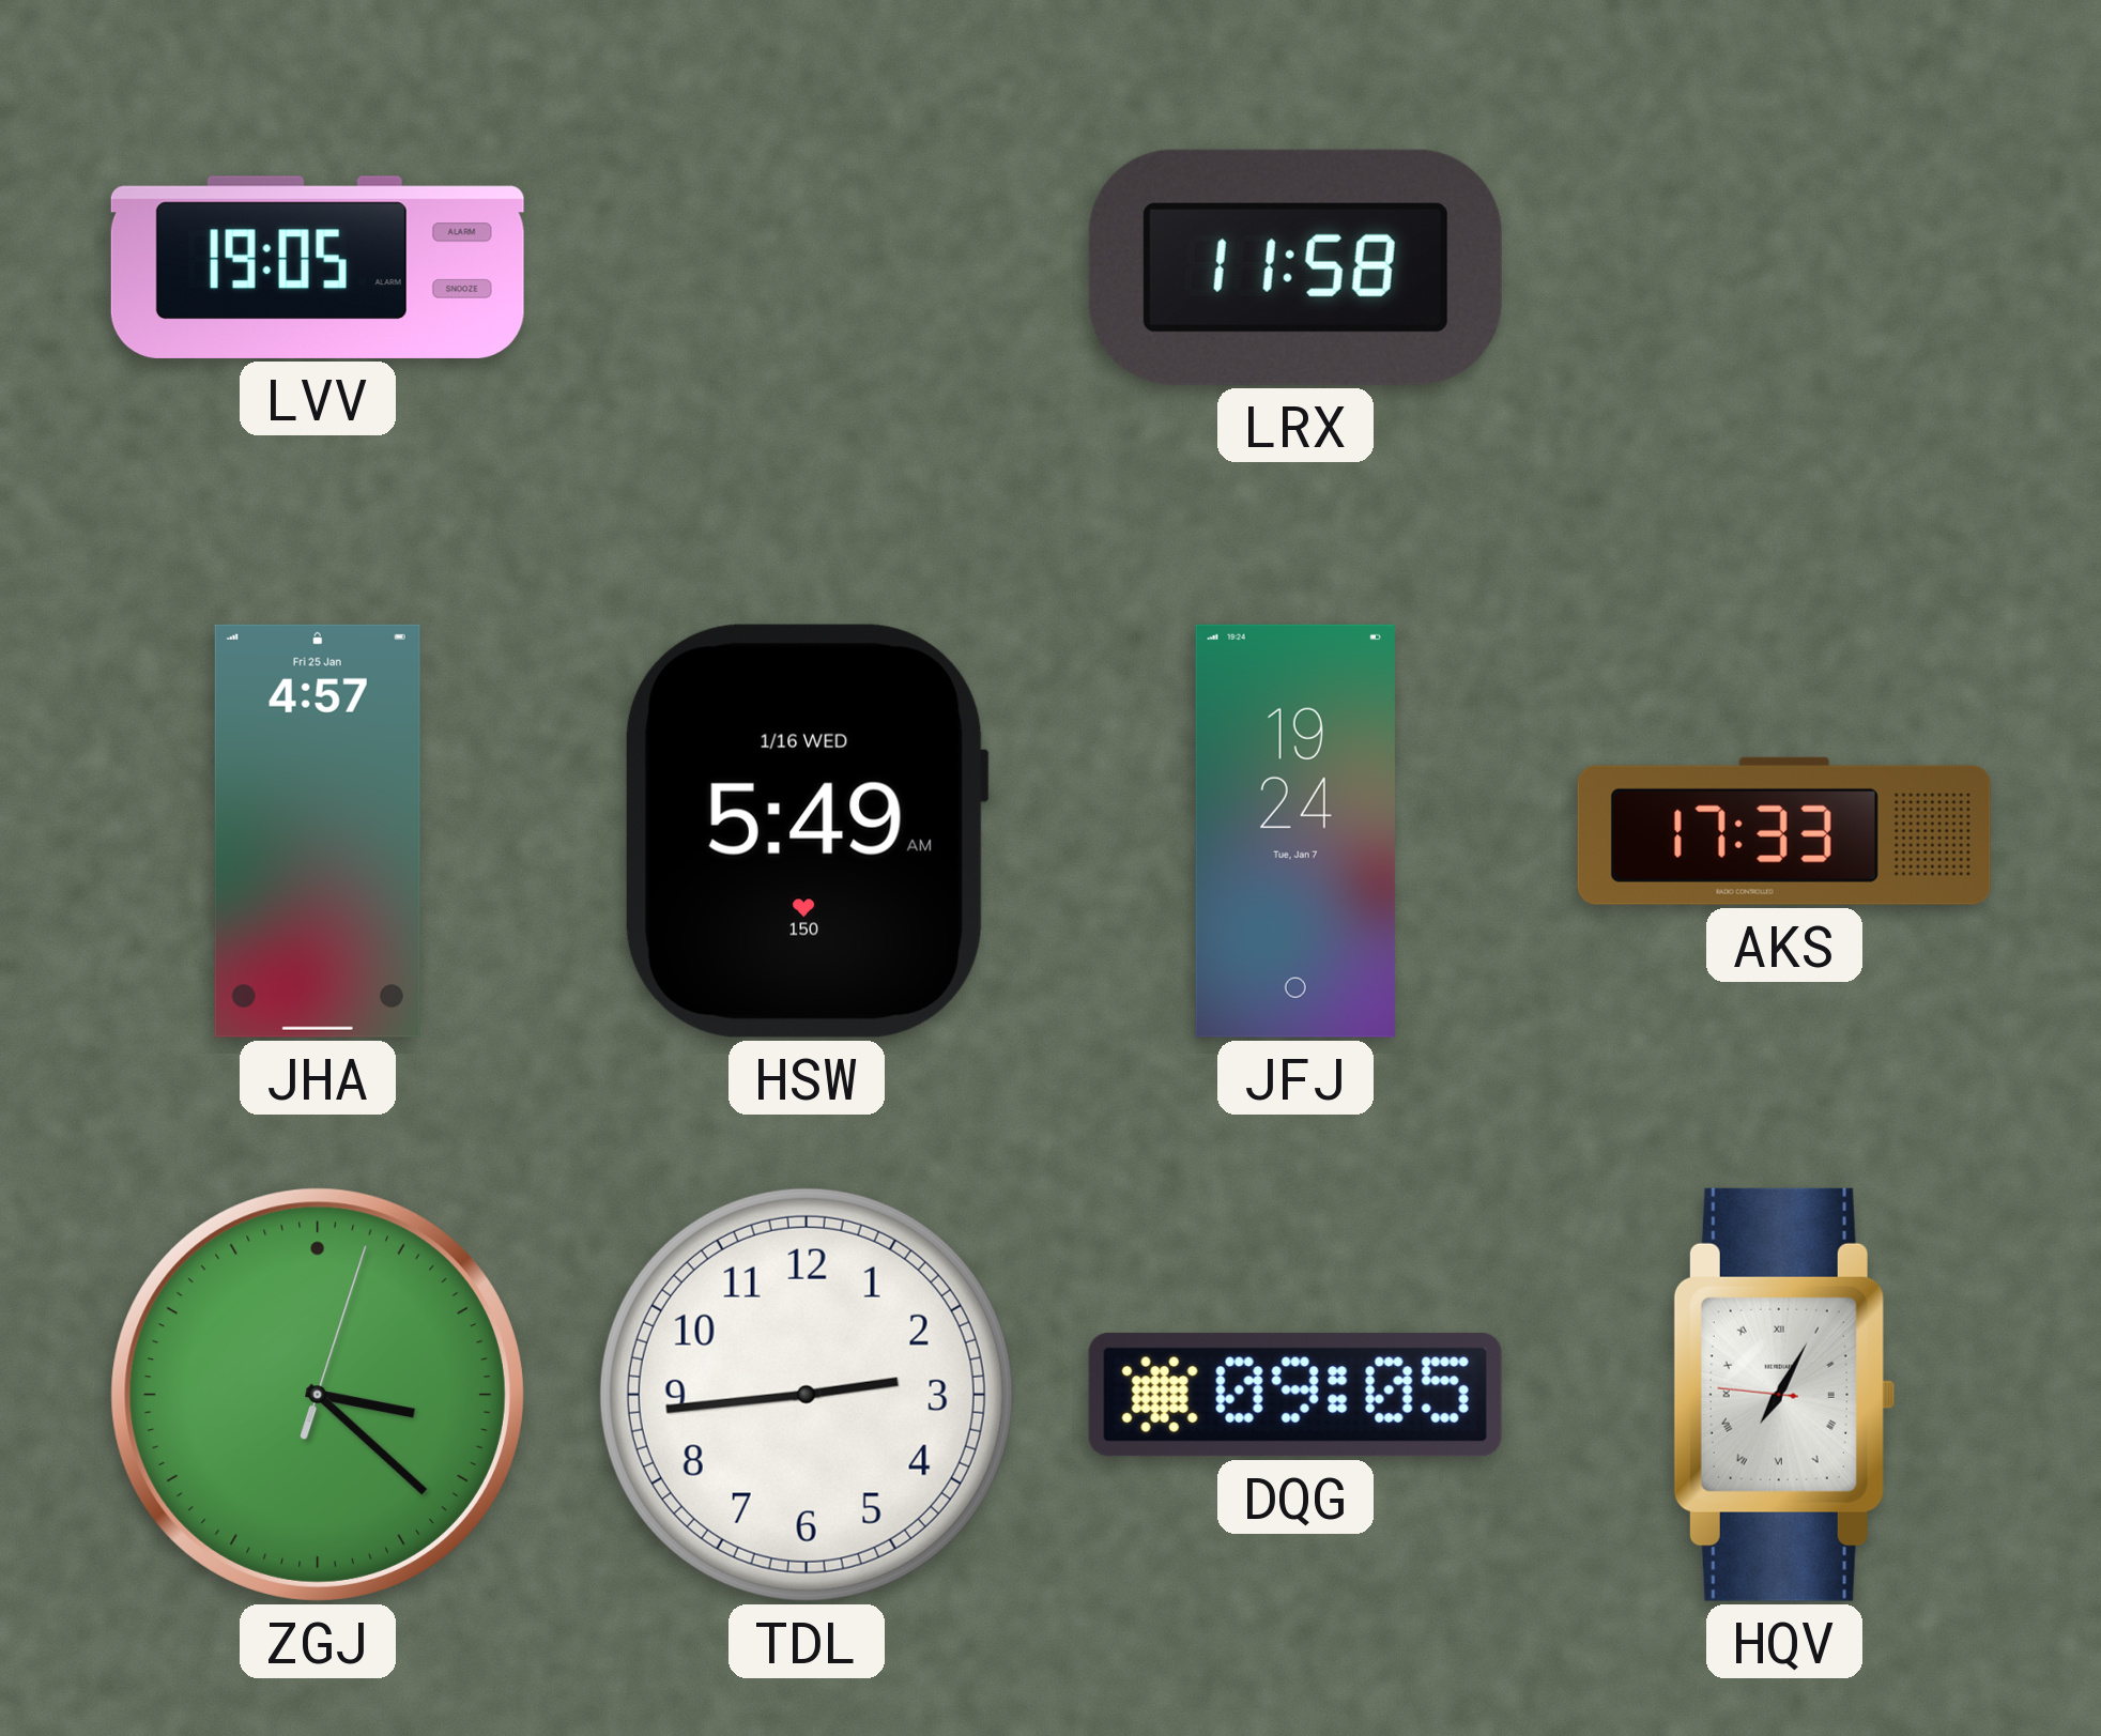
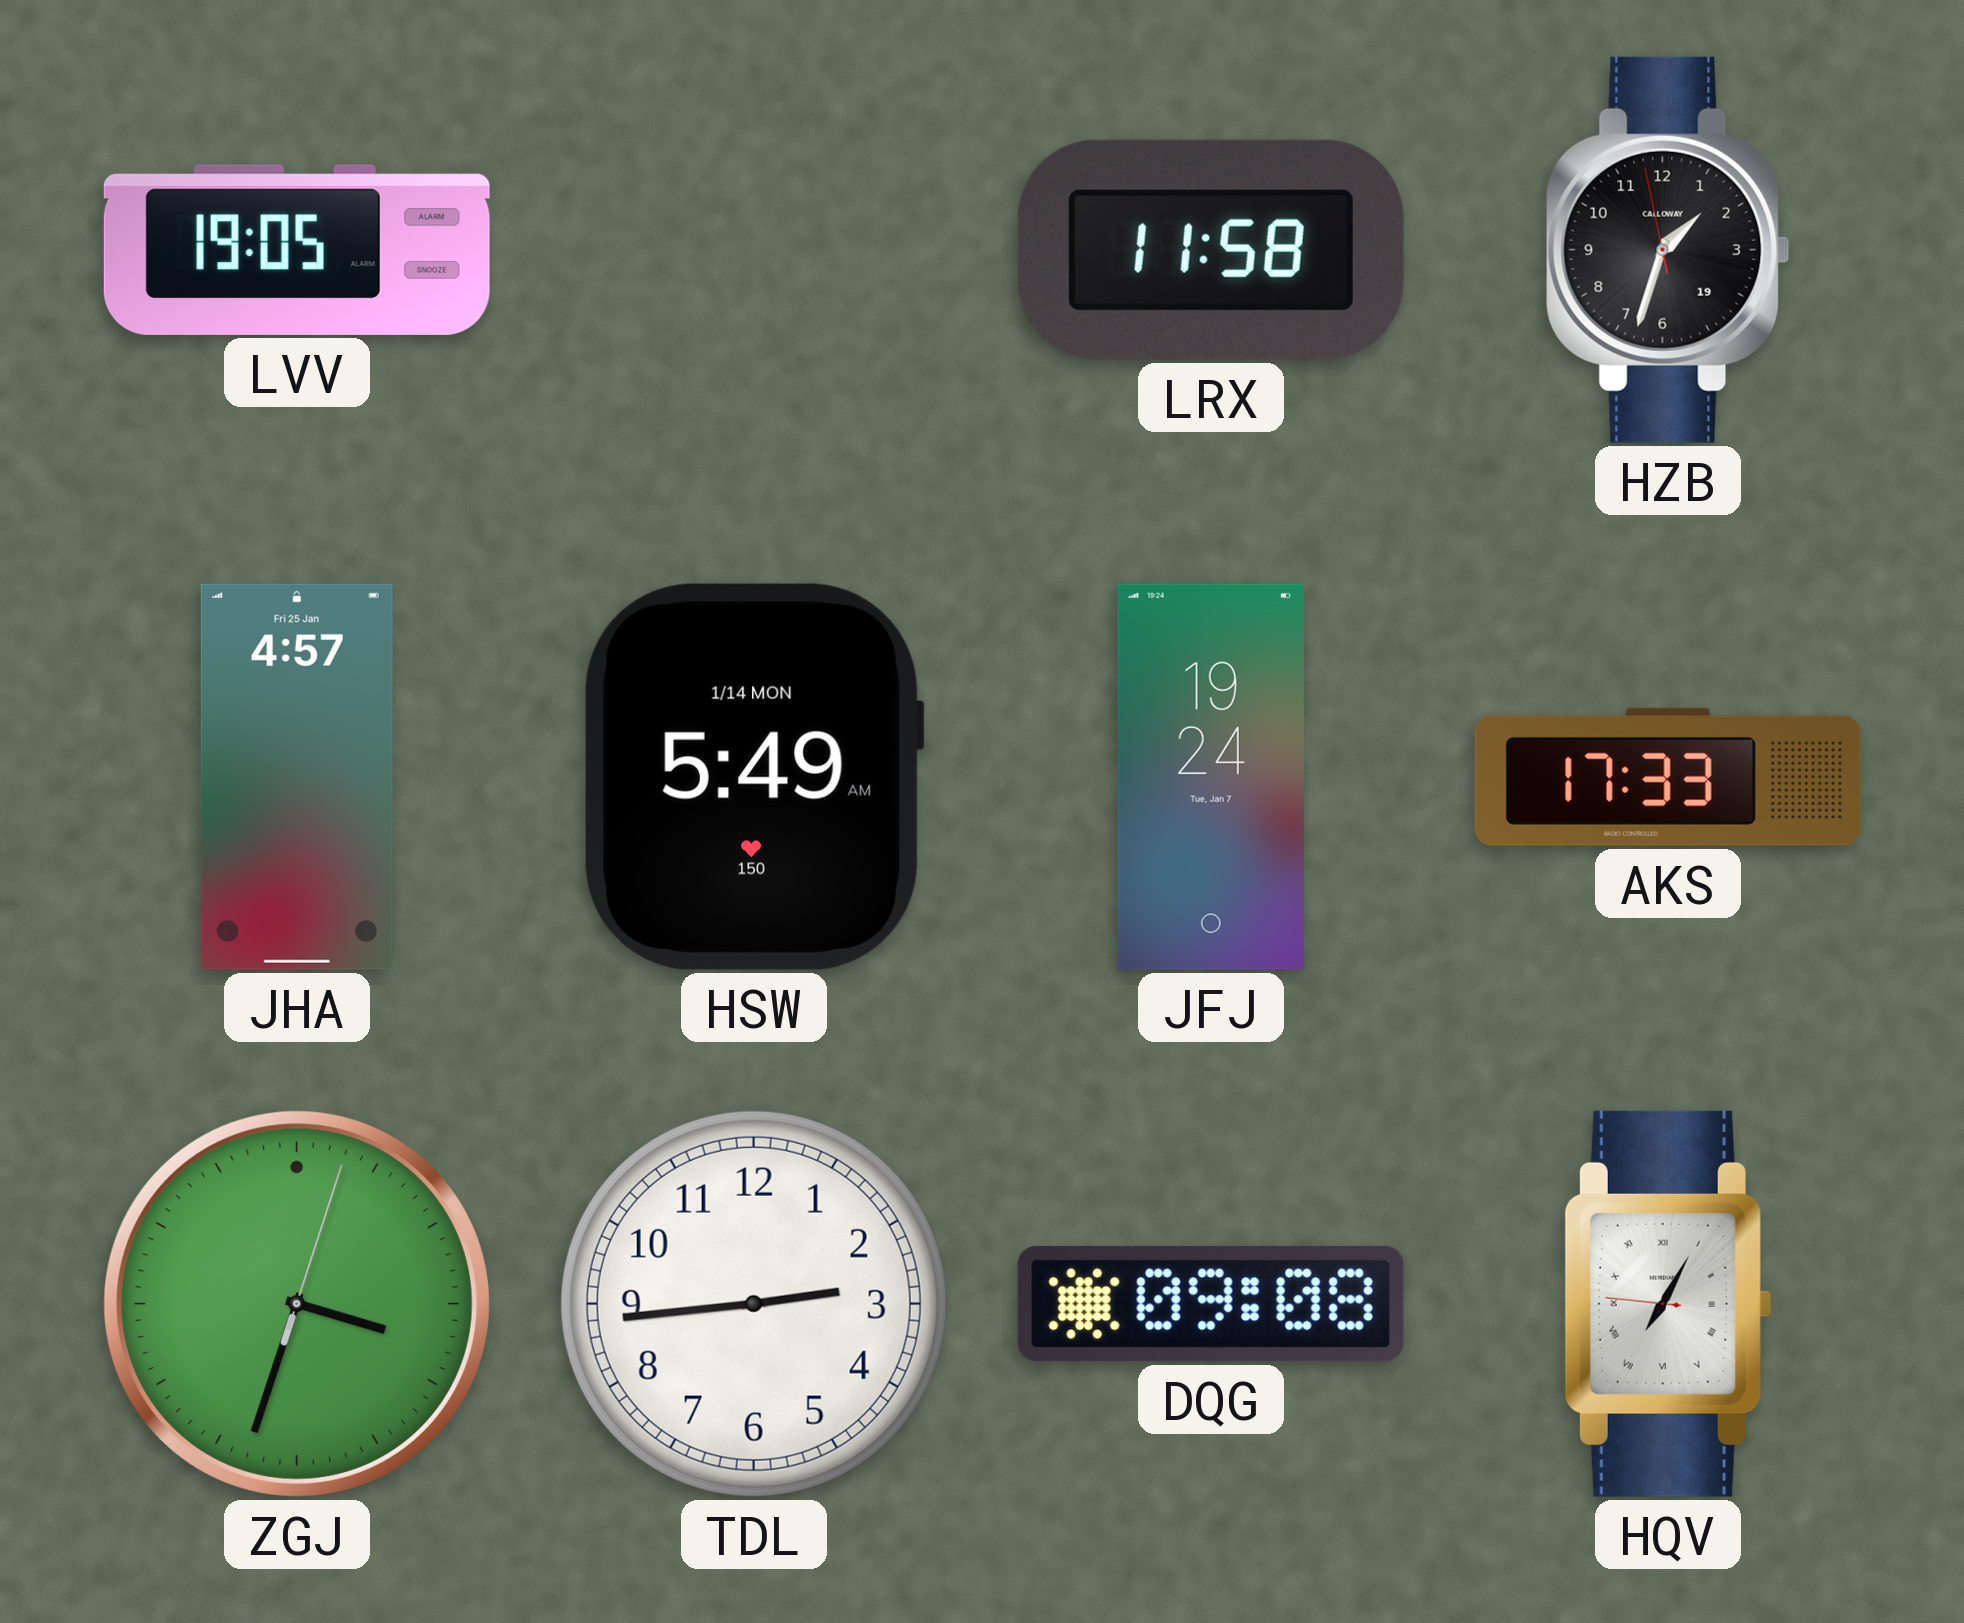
HZB: none -> 1:32 (1668, 250)
HSW date: 1/16 WED -> 1/14 MON (753, 777)
ZGJ: 3:22 -> 3:33 (297, 1304)
DQG: 09:05 -> 09:08 (1211, 1304)
